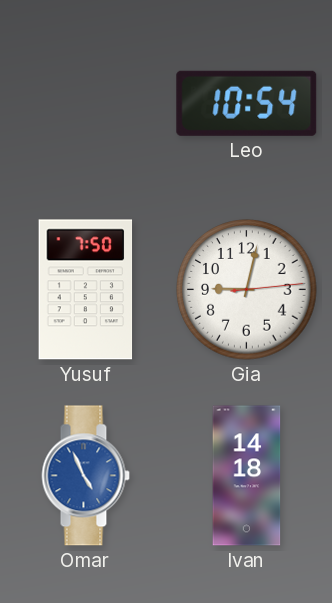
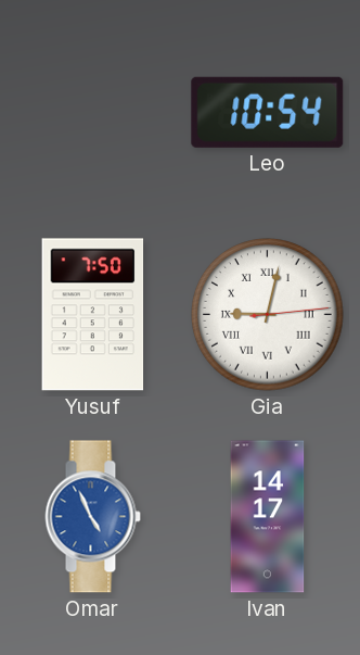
Gia numerals: Arabic -> Roman (268, 315)
Ivan: 14:18 -> 14:17 (268, 517)
